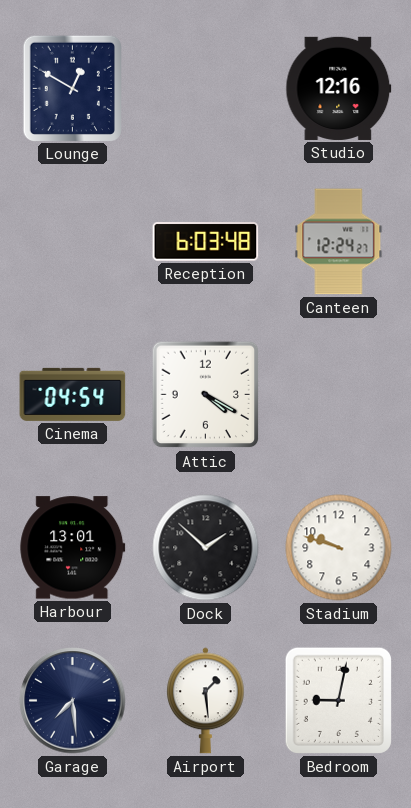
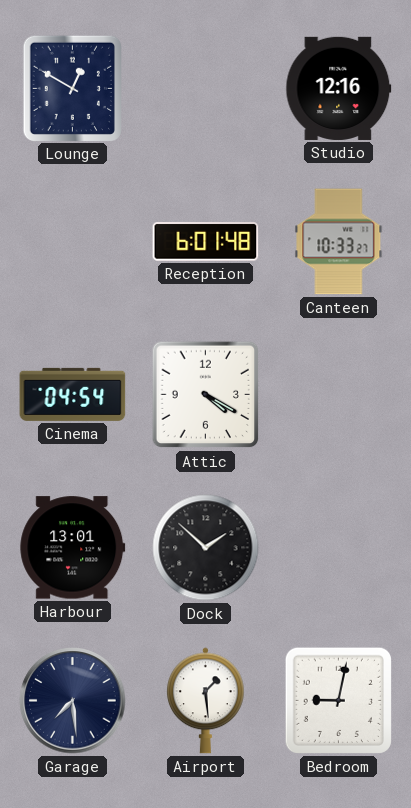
Reception: 6:03 -> 6:01 (206, 242)
Canteen: 12:24 -> 10:33 (339, 242)
Stadium: 9:48 -> none (339, 548)
